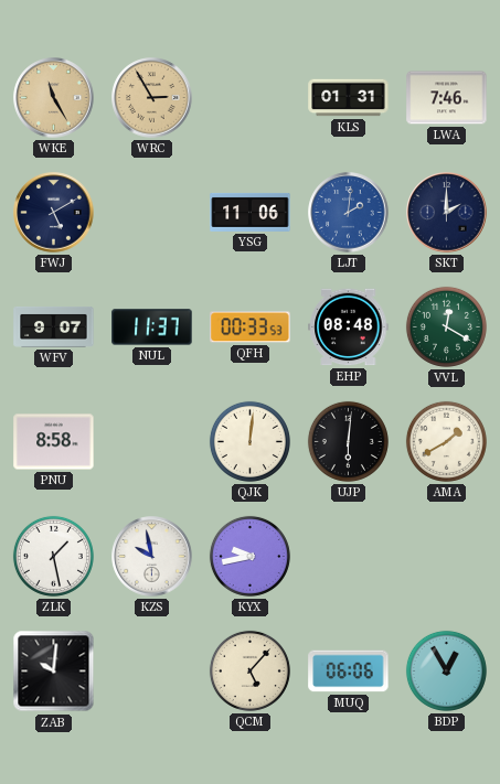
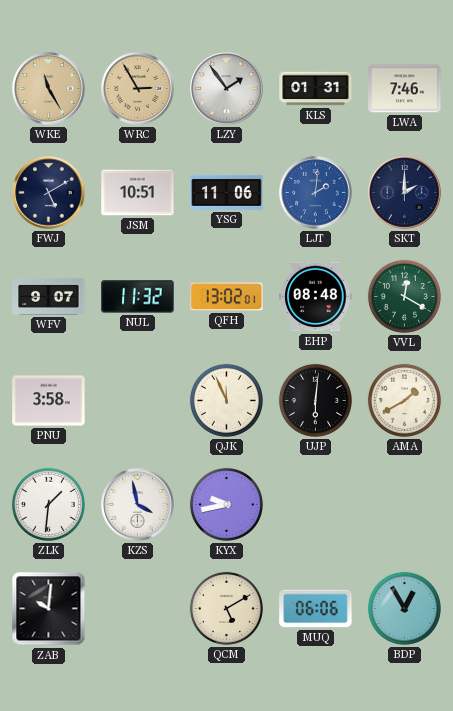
LZY: none -> 1:54 (227, 89)
JSM: none -> 10:51 (138, 193)
NUL: 11:37 -> 11:32 (138, 297)
QFH: 00:33 -> 13:02 (227, 297)
PNU: 8:58 -> 3:58 (49, 401)
QJK: 12:01 -> 11:56 (226, 400)
ZLK: 1:28 -> 1:31 (48, 504)
KZS: 9:58 -> 3:58 (138, 505)
QCM: 5:07 -> 5:10 (226, 608)
